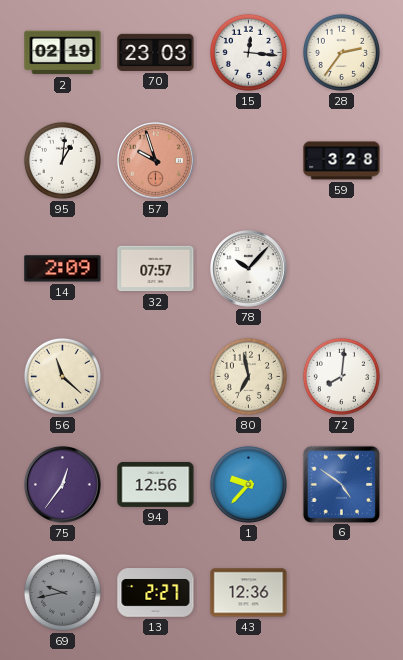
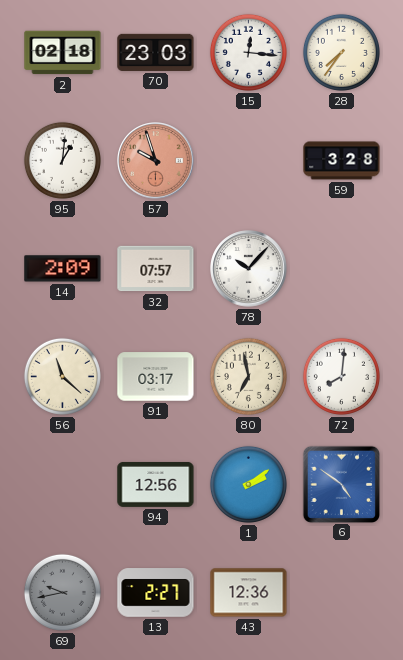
2: 02:19 -> 02:18 (63, 53)
28: 2:36 -> 7:36 (341, 52)
91: none -> 03:17 (156, 377)
75: 12:36 -> none (63, 485)
1: 9:37 -> 2:09 (248, 484)
